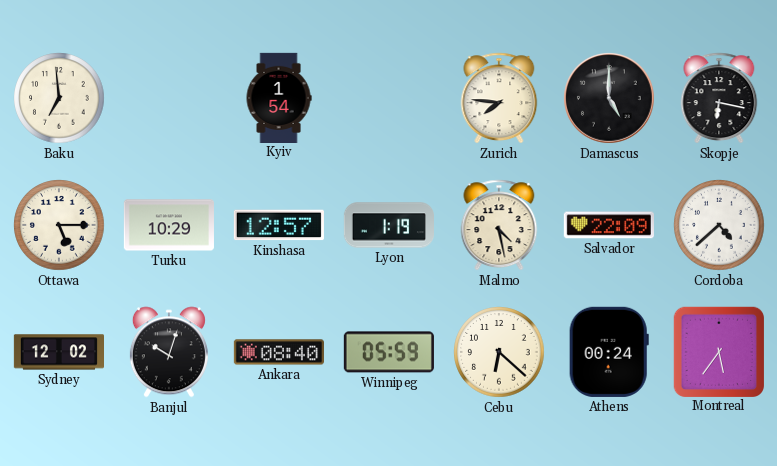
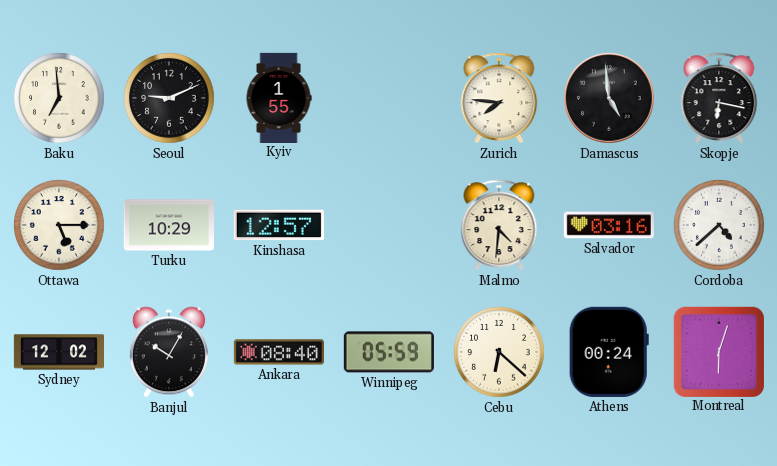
Seoul: none -> 9:11 (169, 98)
Kyiv: 1:54 -> 1:55 (279, 97)
Damascus: 5:00 -> 4:59 (610, 99)
Lyon: 1:19 -> none (388, 225)
Malmo: 4:28 -> 4:31 (499, 225)
Salvador: 22:09 -> 03:16 (609, 225)
Banjul: 10:03 -> 10:05 (169, 352)
Montreal: 5:36 -> 6:03 (718, 351)
